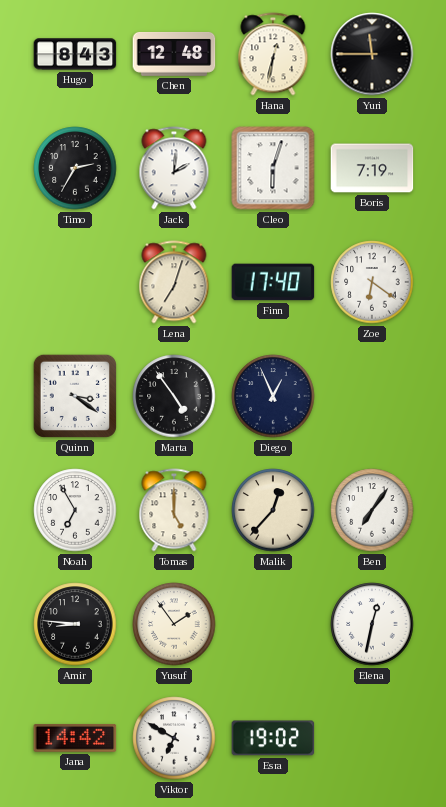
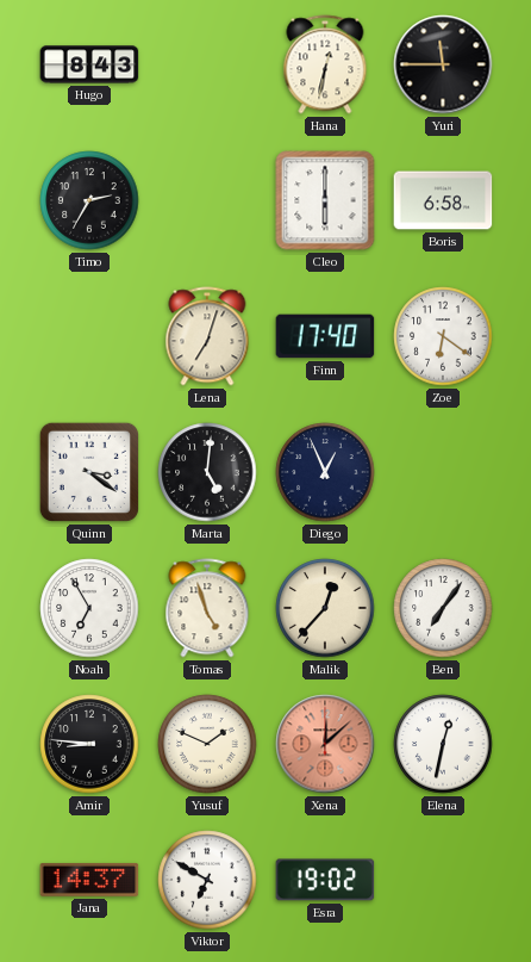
Chen: 12:48 -> none (174, 54)
Jack: 2:01 -> none (174, 168)
Cleo: 6:03 -> 6:00 (325, 200)
Boris: 7:19 -> 6:58 (443, 200)
Marta: 4:54 -> 5:01 (207, 472)
Tomas: 5:00 -> 4:57 (207, 608)
Yusuf: 1:54 -> 1:49 (207, 744)
Xena: none -> 12:08 (325, 744)
Jana: 14:42 -> 14:37 (89, 880)
